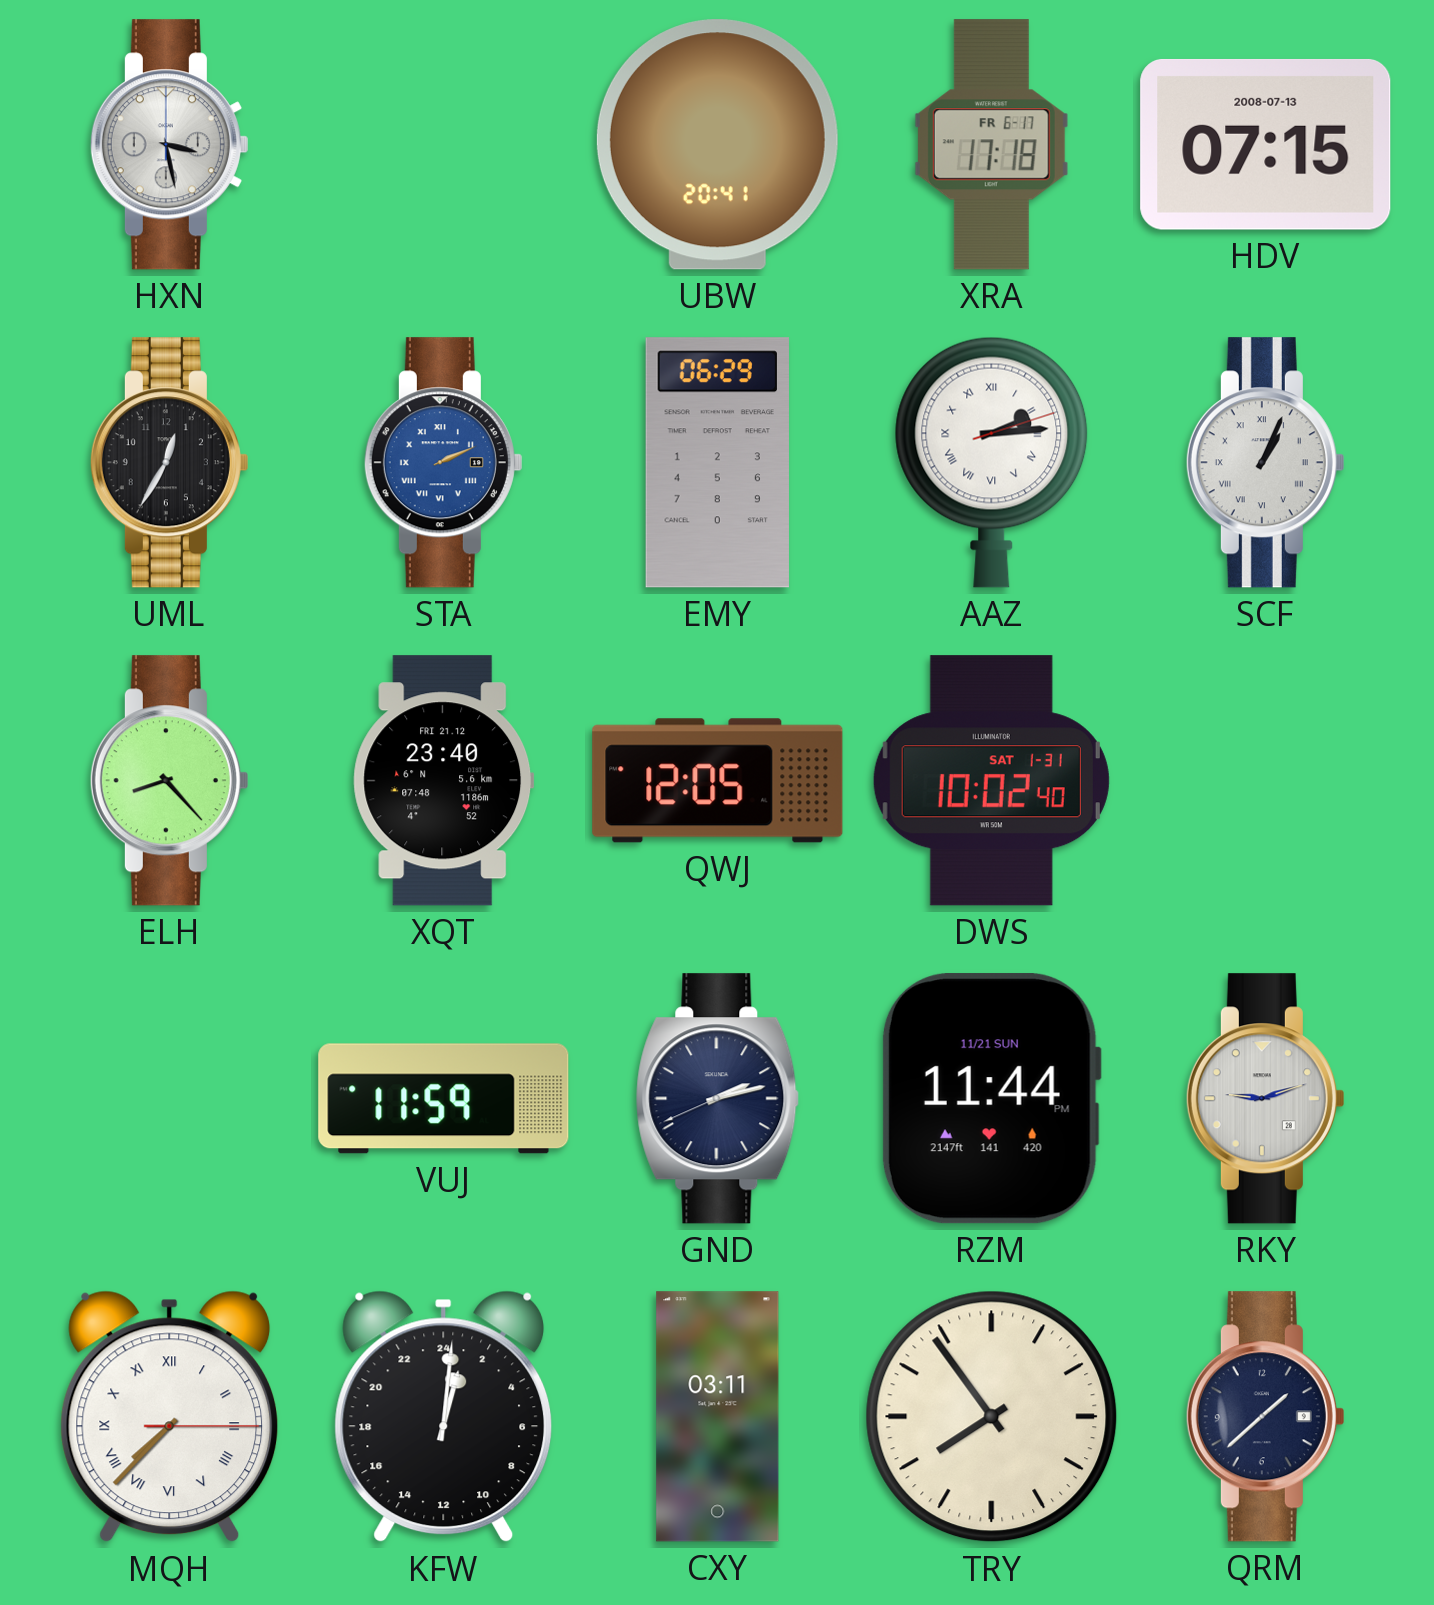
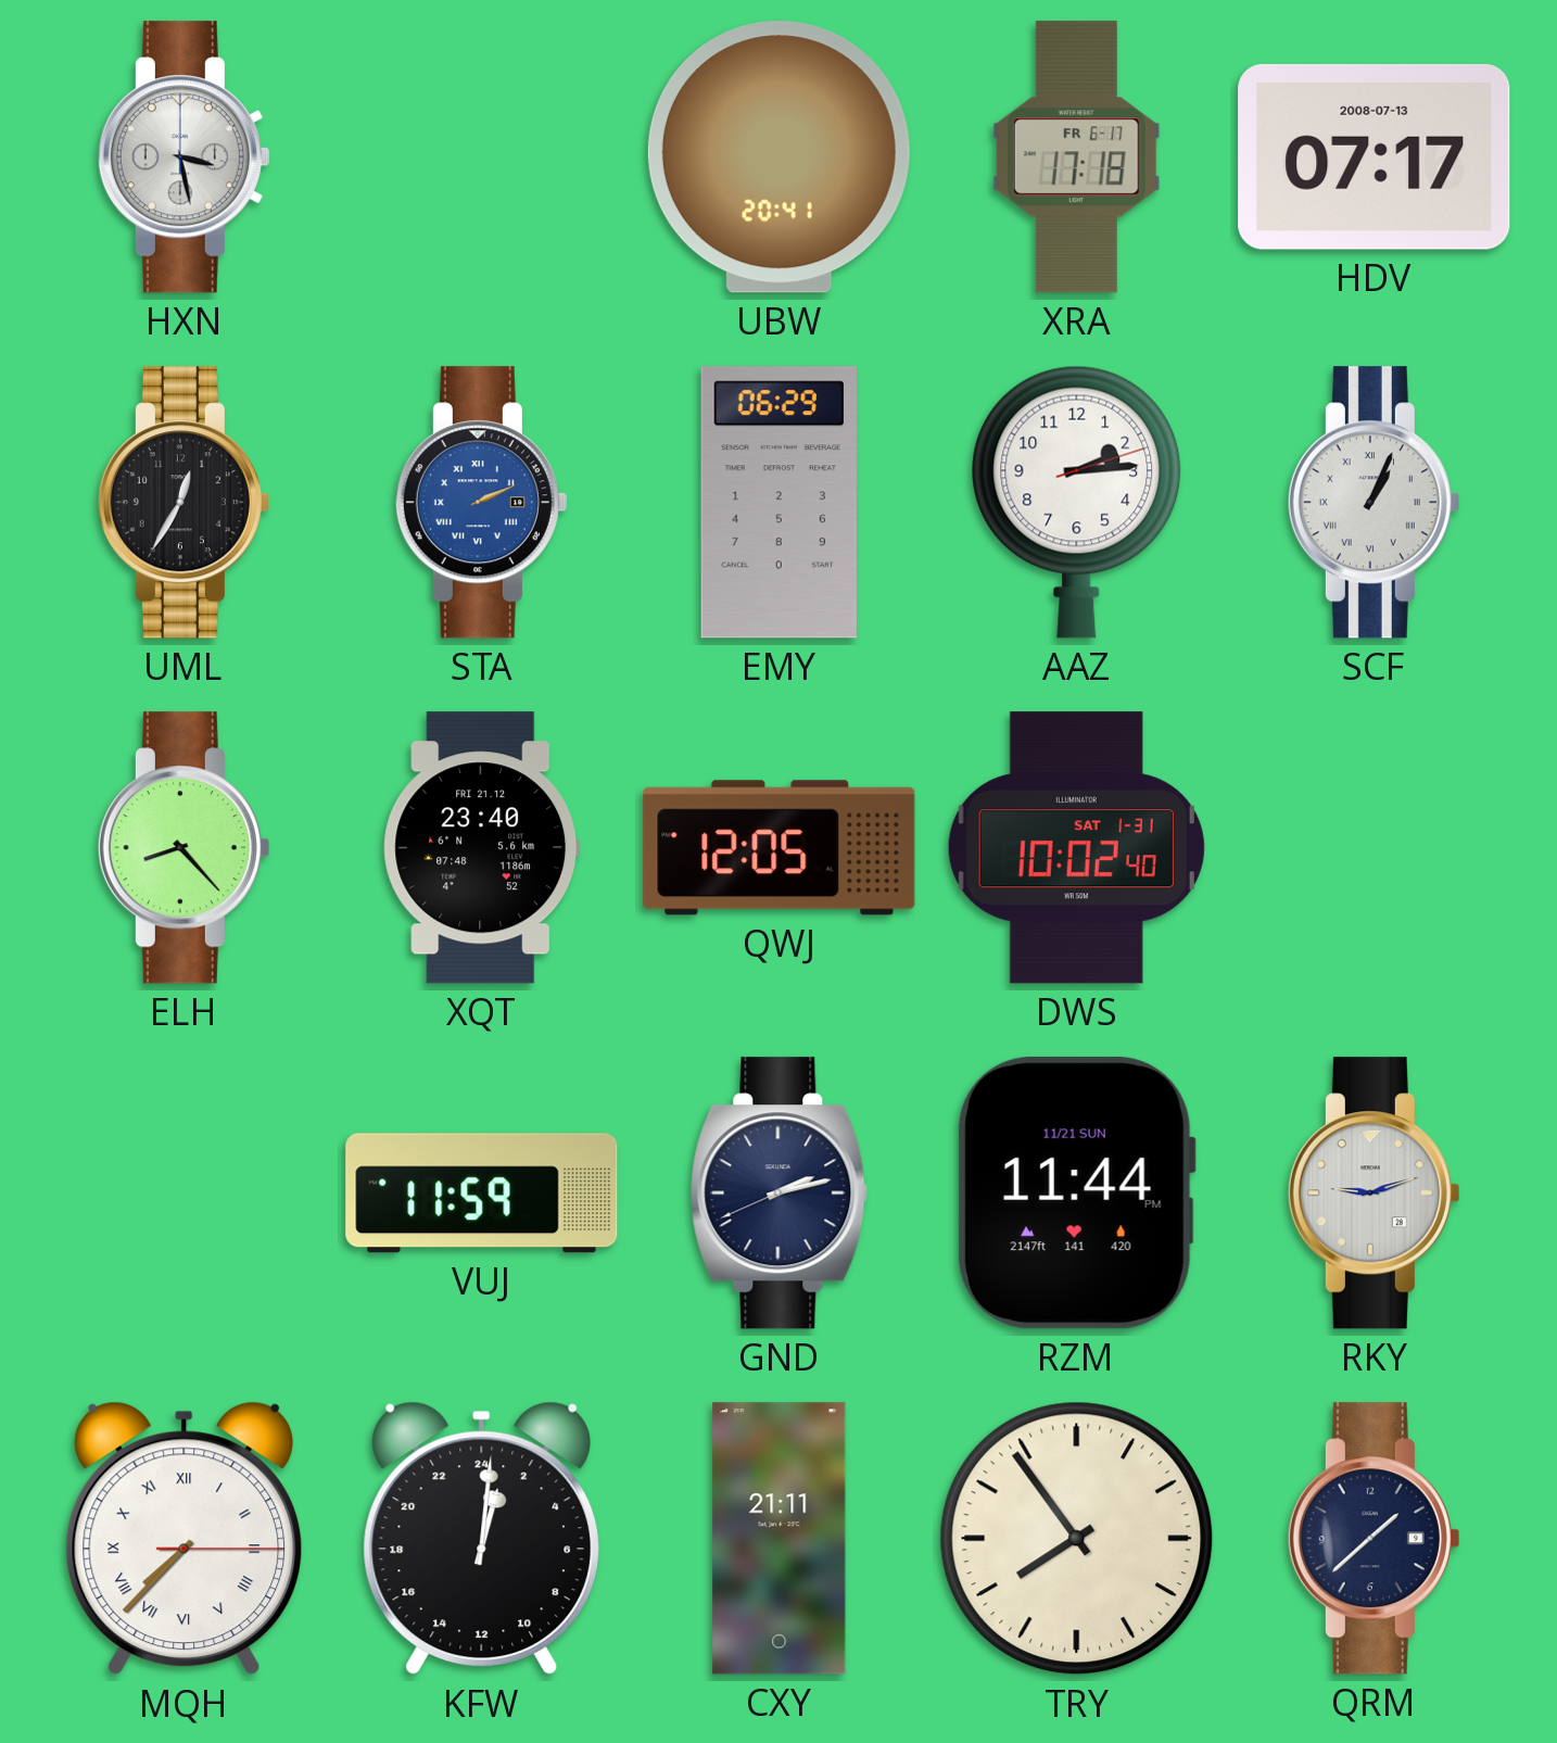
HDV: 07:15 -> 07:17 (1375, 156)
AAZ numerals: Roman -> Arabic (1077, 502)
CXY: 03:11 -> 21:11 (780, 1539)
